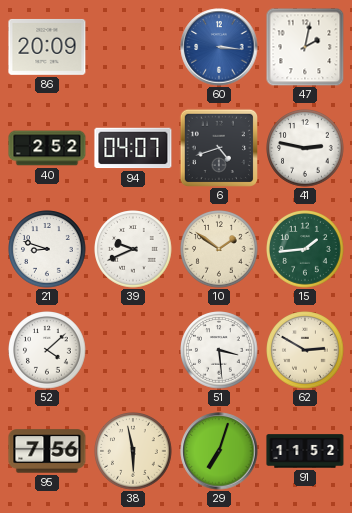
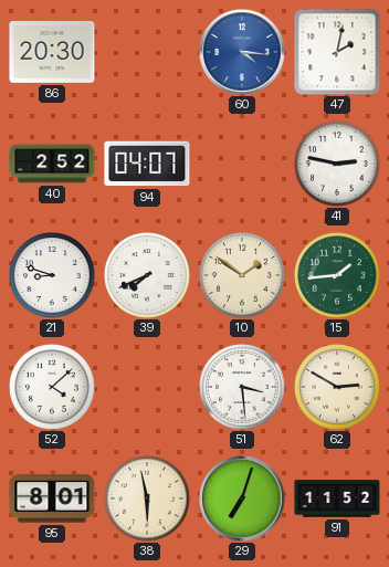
86: 20:09 -> 20:30 (52, 52)
60: 3:16 -> 4:16 (242, 52)
6: 4:42 -> none (218, 147)
39: 9:41 -> 7:41 (147, 275)
95: 7:56 -> 8:01 (52, 498)
